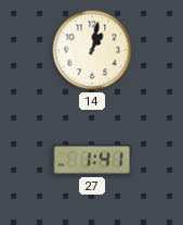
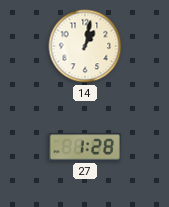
27: 1:41 -> 1:28 (85, 147)
